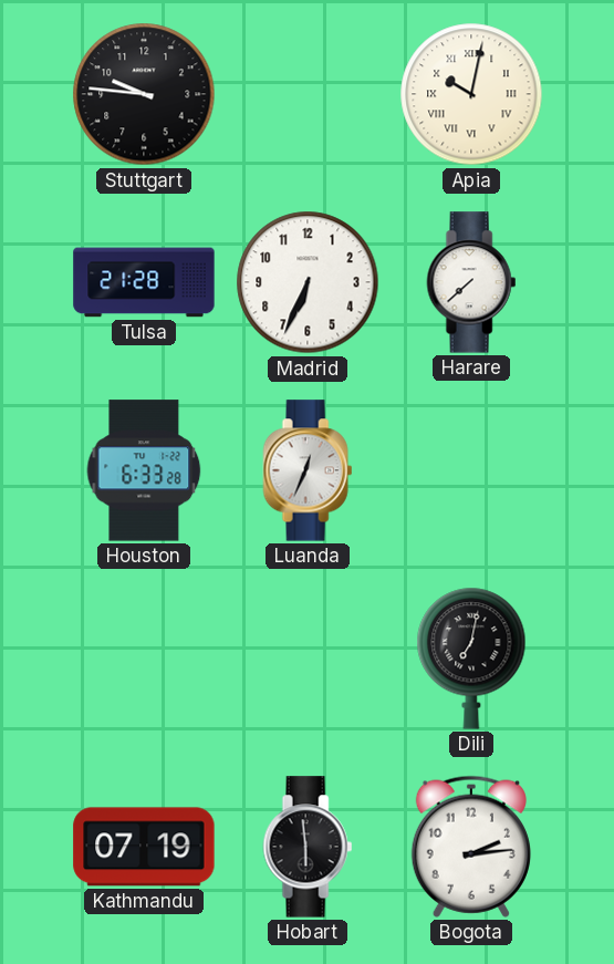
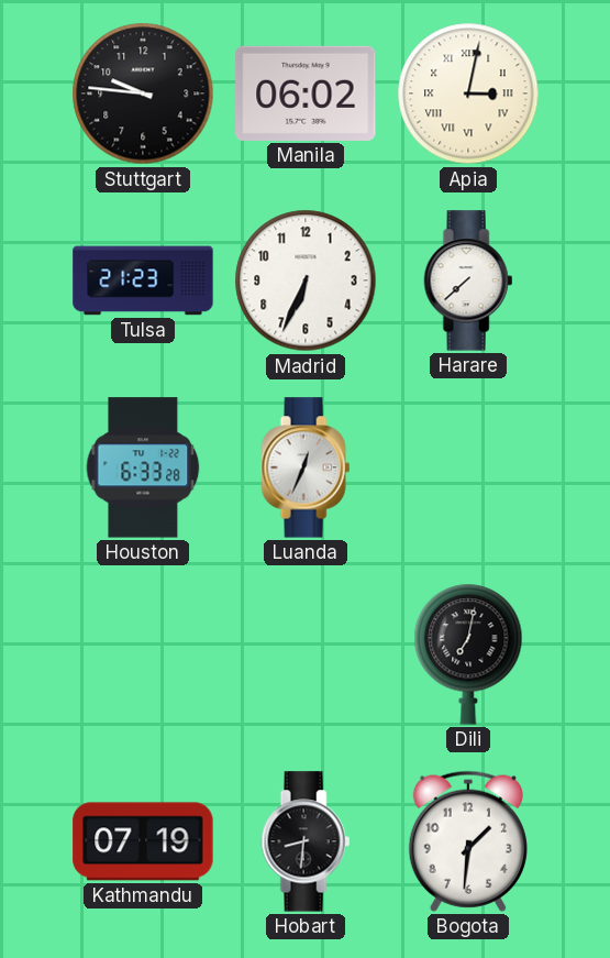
Manila: none -> 06:02 (306, 93)
Apia: 10:02 -> 3:02 (468, 93)
Tulsa: 21:28 -> 21:23 (143, 280)
Hobart: 5:59 -> 8:31 (306, 841)
Bogota: 2:14 -> 1:31 (468, 841)
